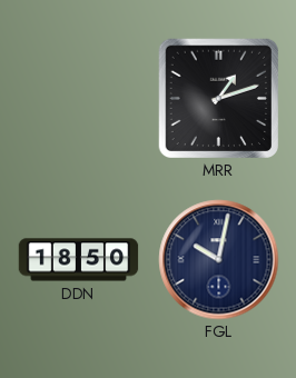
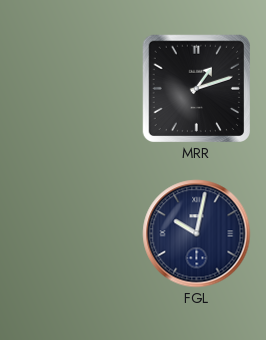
DDN: 18:50 -> none (79, 260)
